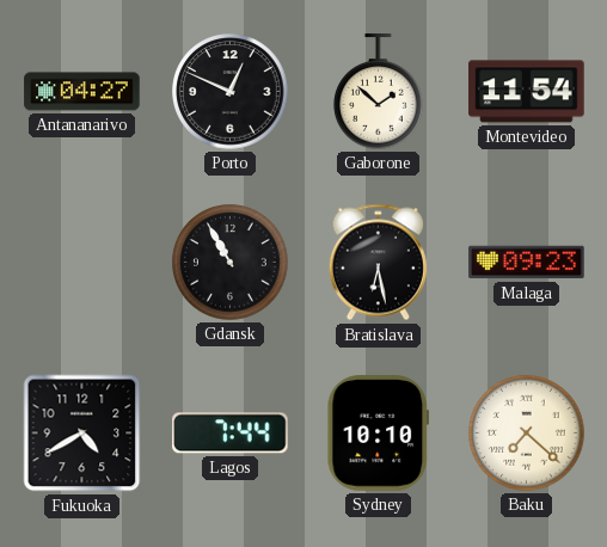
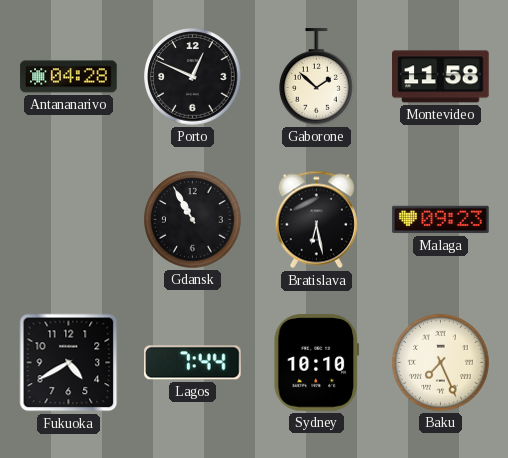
Antananarivo: 04:27 -> 04:28 (69, 77)
Montevideo: 11:54 -> 11:58 (441, 77)
Baku: 7:22 -> 7:26 (441, 363)
